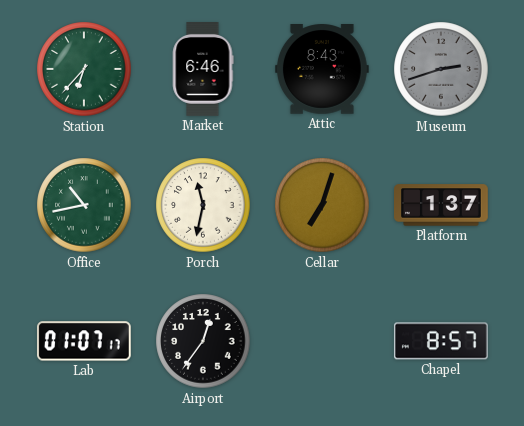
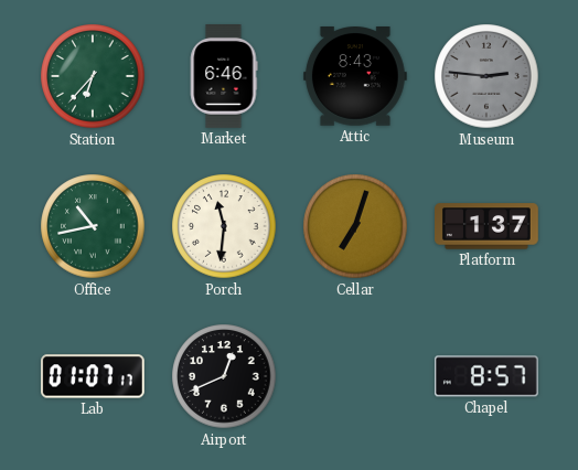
Museum: 2:42 -> 2:46 (486, 76)
Porch: 11:32 -> 11:31 (224, 226)
Airport: 12:36 -> 12:41 (224, 376)
